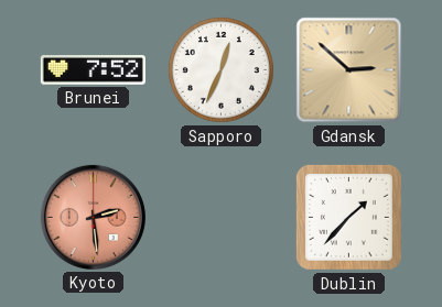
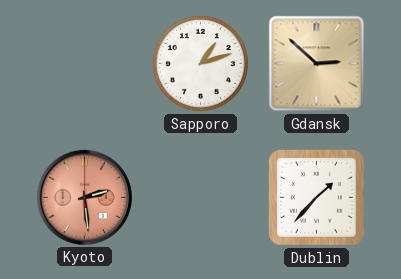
Brunei: 7:52 -> none (93, 70)
Sapporo: 12:34 -> 1:12 (200, 63)
